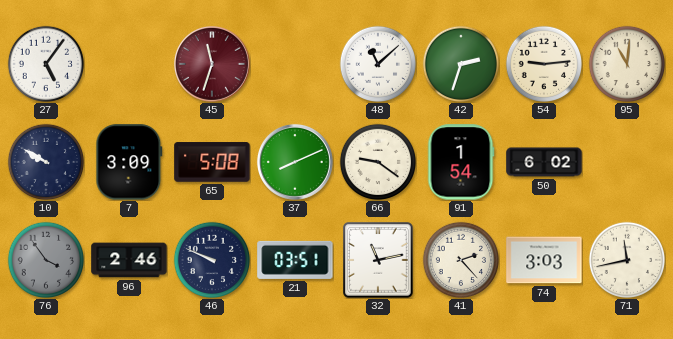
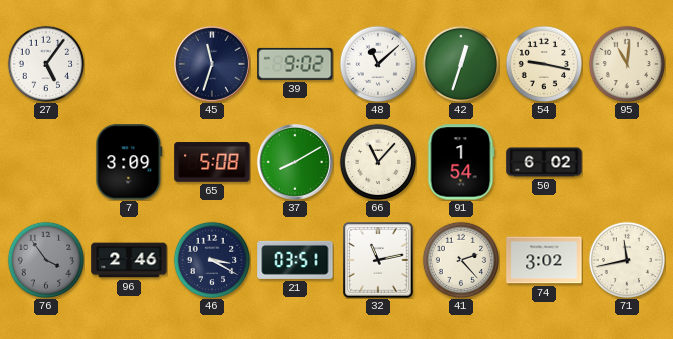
45 dial: burgundy -> navy (212, 64)
39: none -> 9:02 (295, 64)
42: 2:33 -> 12:33 (460, 63)
54: 9:14 -> 9:17 (543, 63)
10: 9:50 -> none (45, 161)
37: 8:11 -> 8:10 (295, 162)
66: 9:21 -> 11:07 (377, 161)
46: 9:49 -> 3:20 (211, 259)
74: 3:03 -> 3:02 (544, 260)
